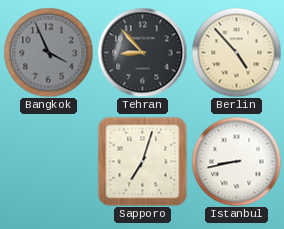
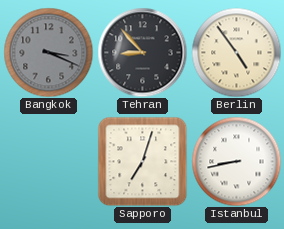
Bangkok: 3:56 -> 3:19 (48, 52)
Berlin: 4:53 -> 4:54 (236, 52)
